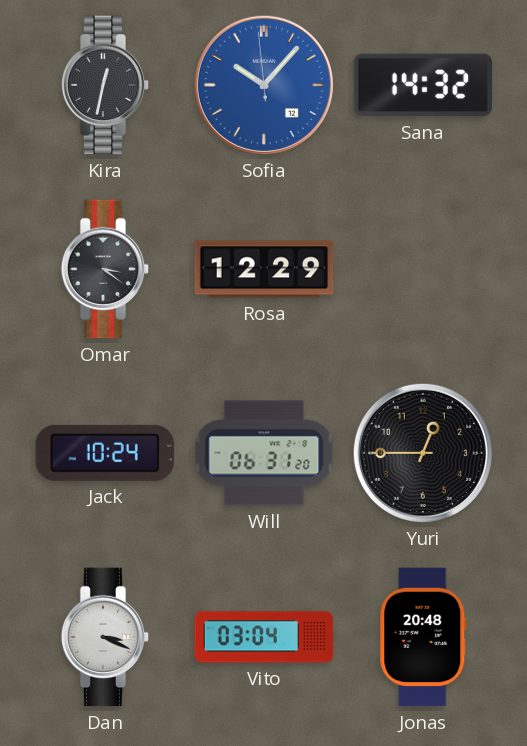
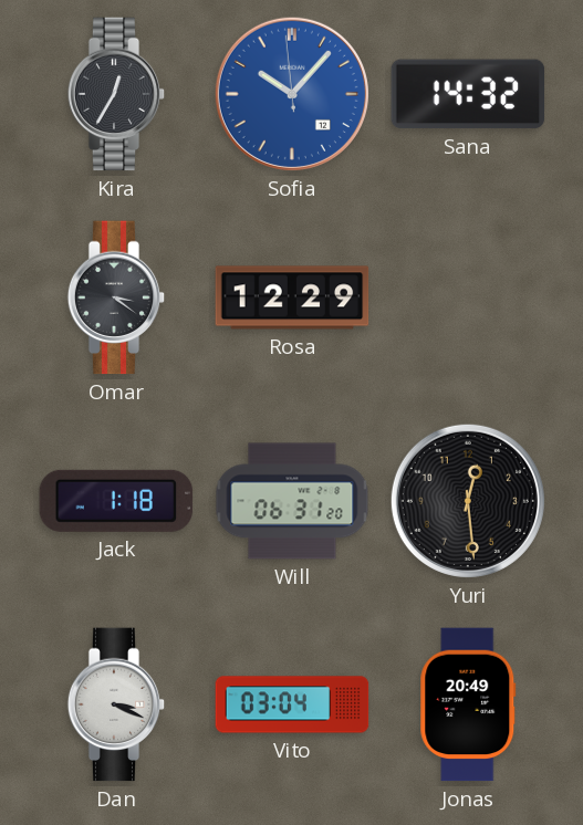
Kira: 12:32 -> 12:35 (116, 94)
Jack: 10:24 -> 1:18 (116, 501)
Yuri: 12:45 -> 12:29 (468, 501)
Jonas: 20:48 -> 20:49 (468, 704)
